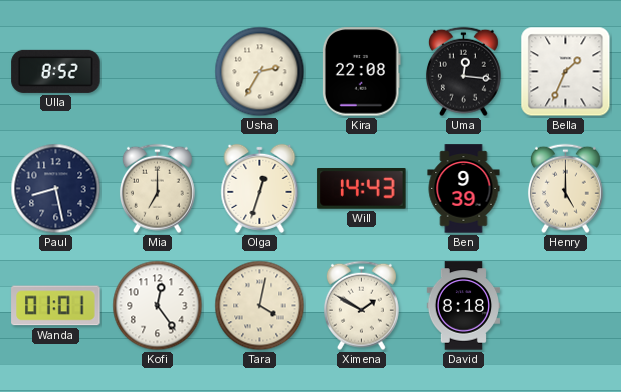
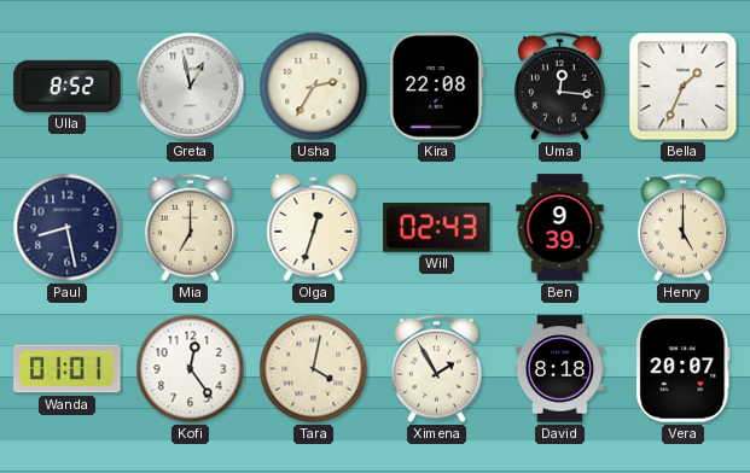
Greta: none -> 12:58 (191, 87)
Will: 14:43 -> 02:43 (437, 228)
Ximena: 1:50 -> 1:55 (436, 369)
Vera: none -> 20:07 (684, 369)
